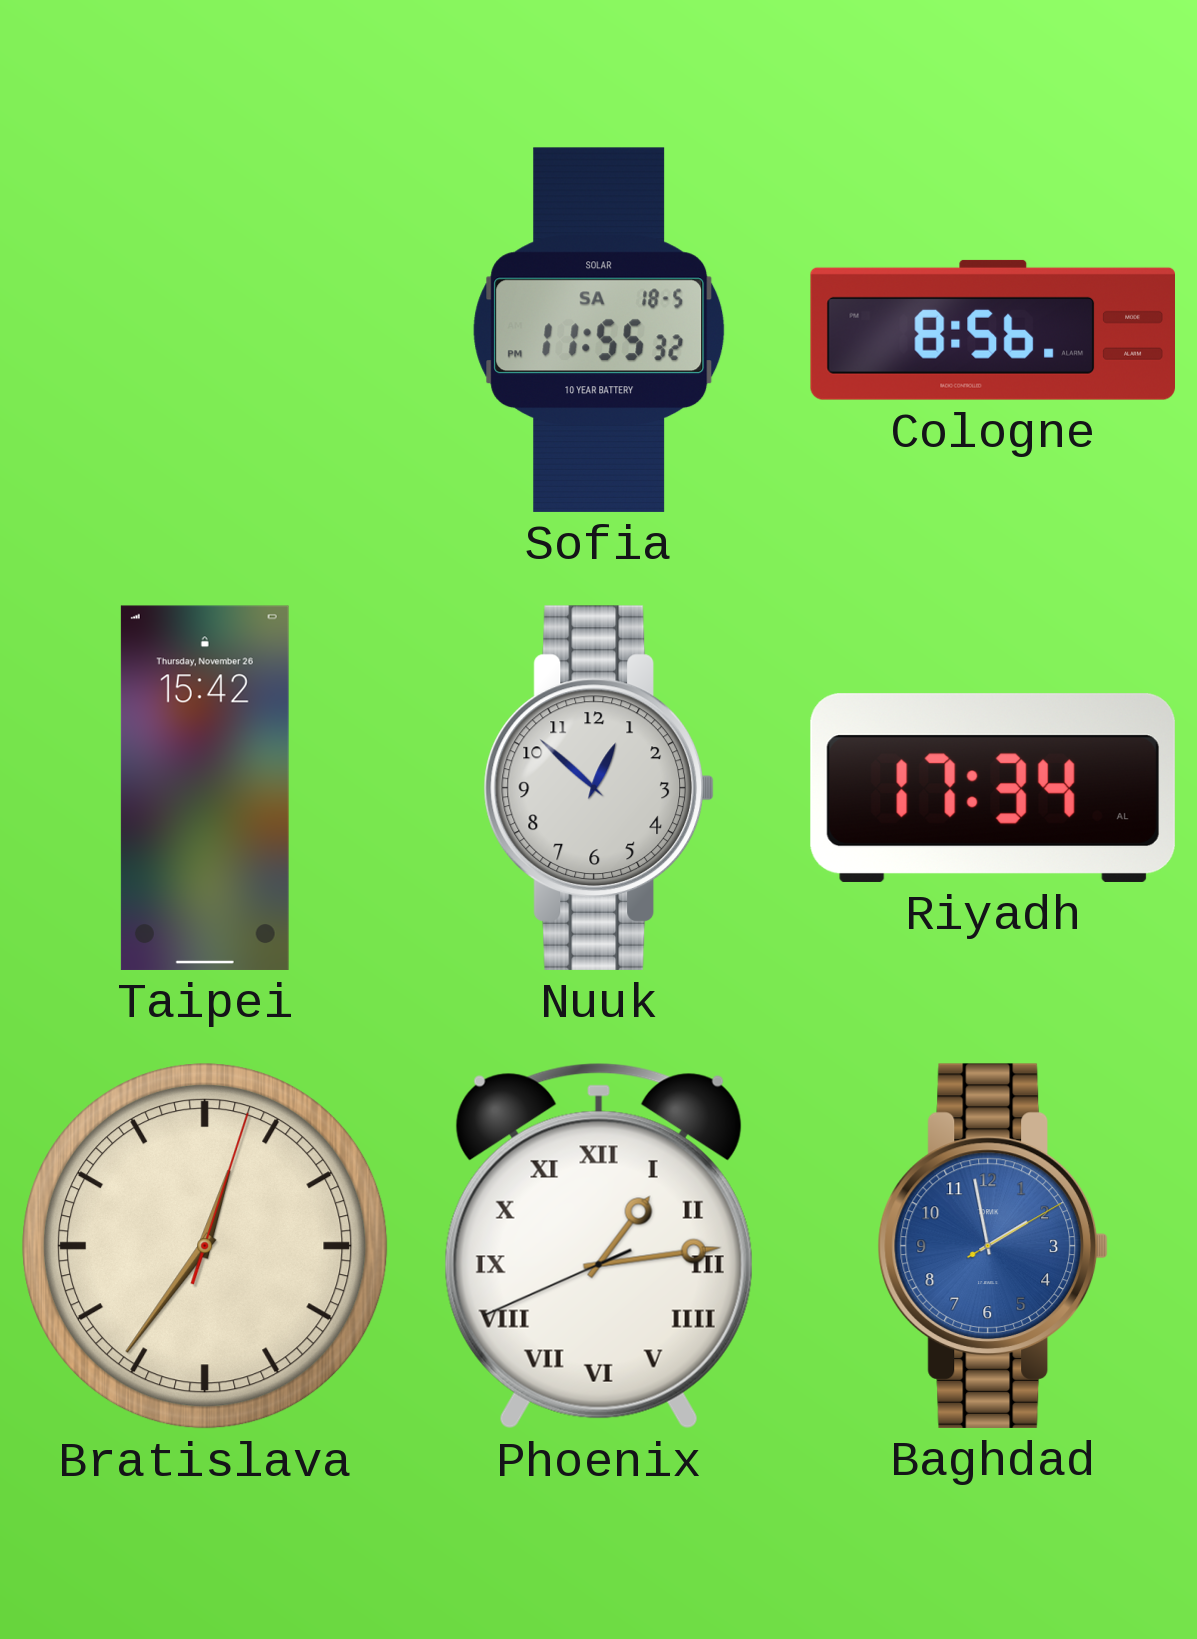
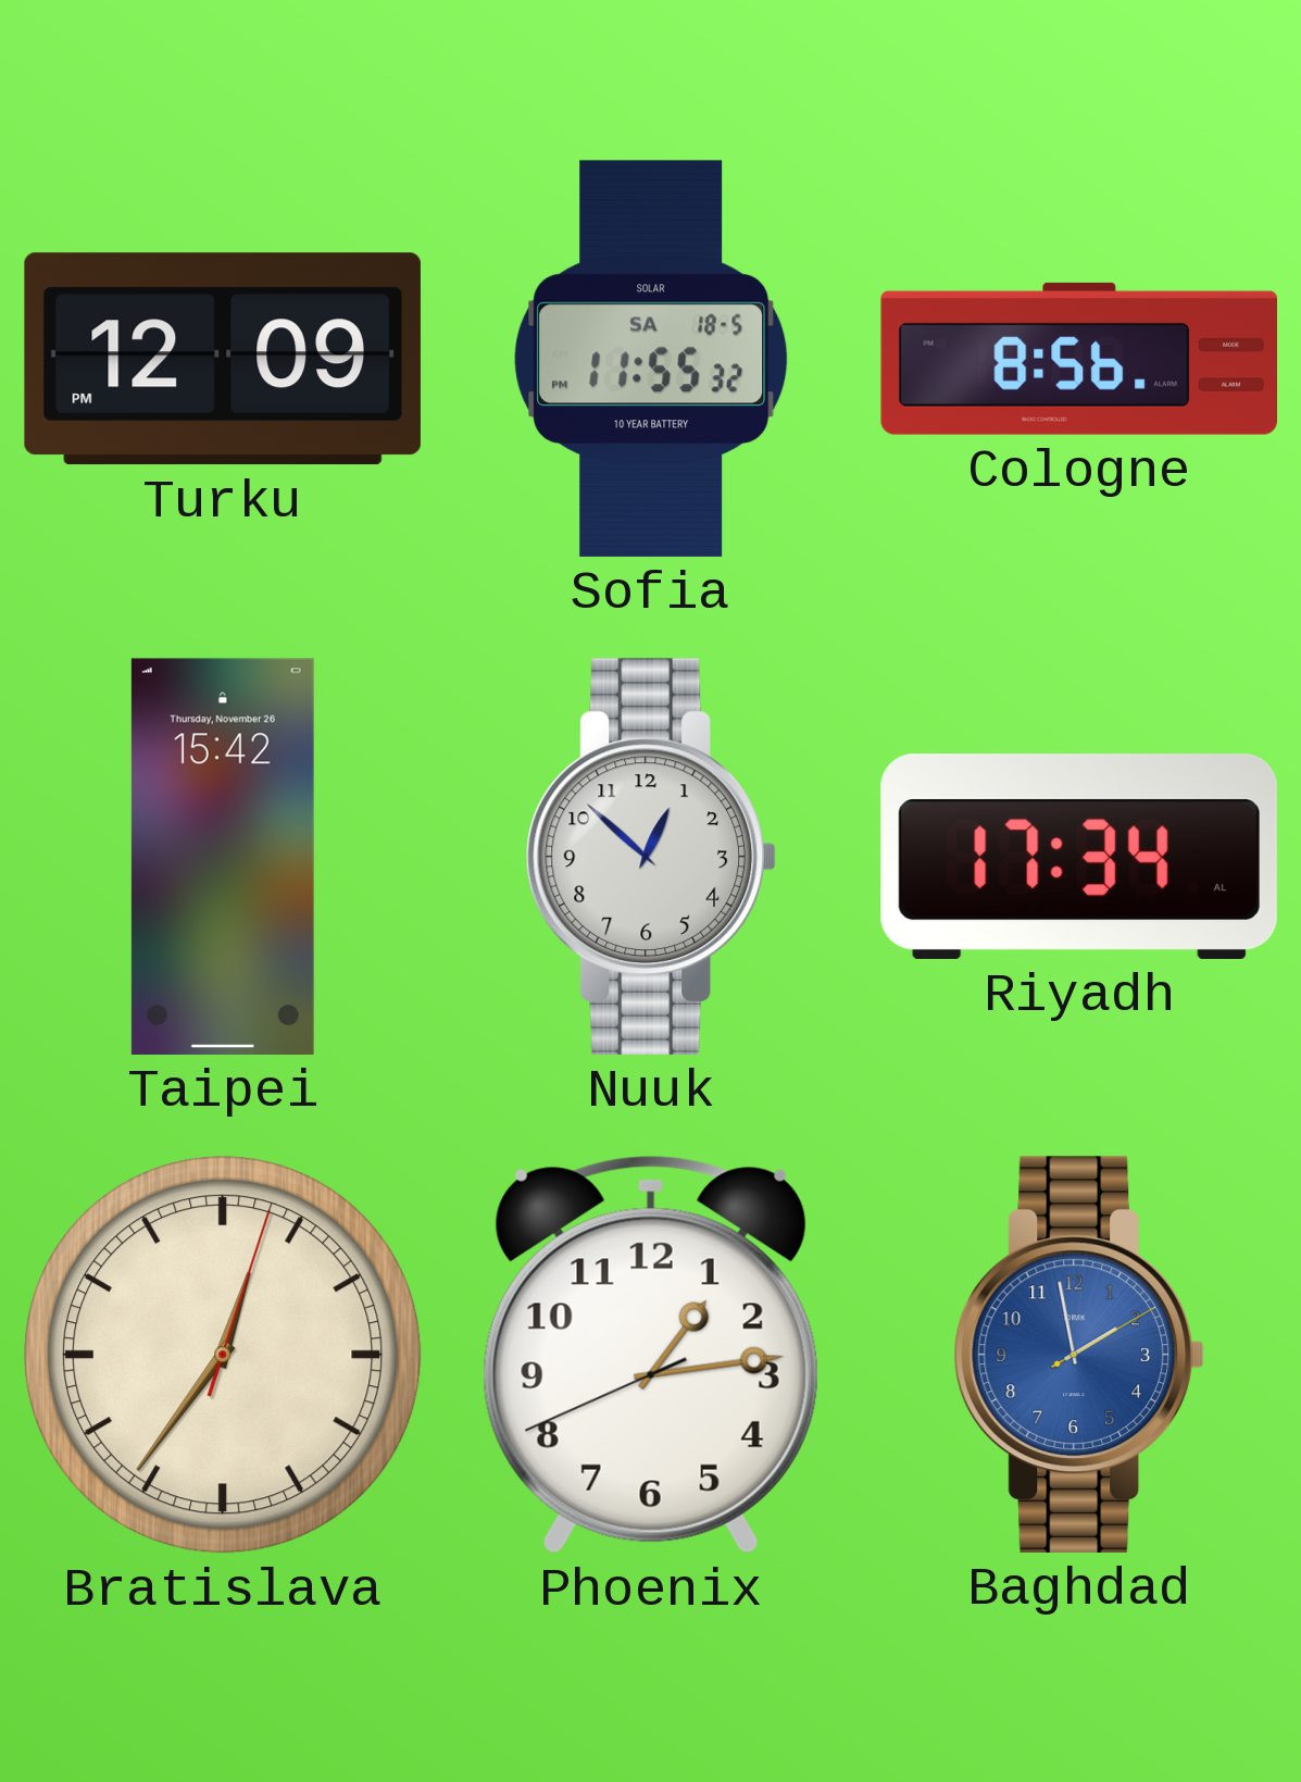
Turku: none -> 12:09 (223, 359)
Phoenix numerals: Roman -> Arabic (651, 1355)
